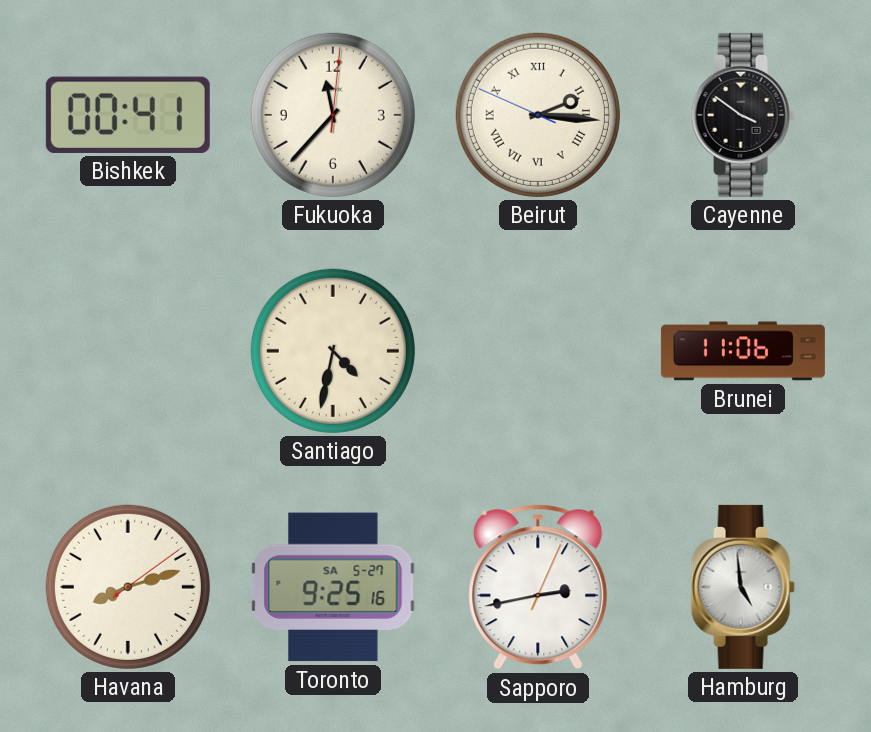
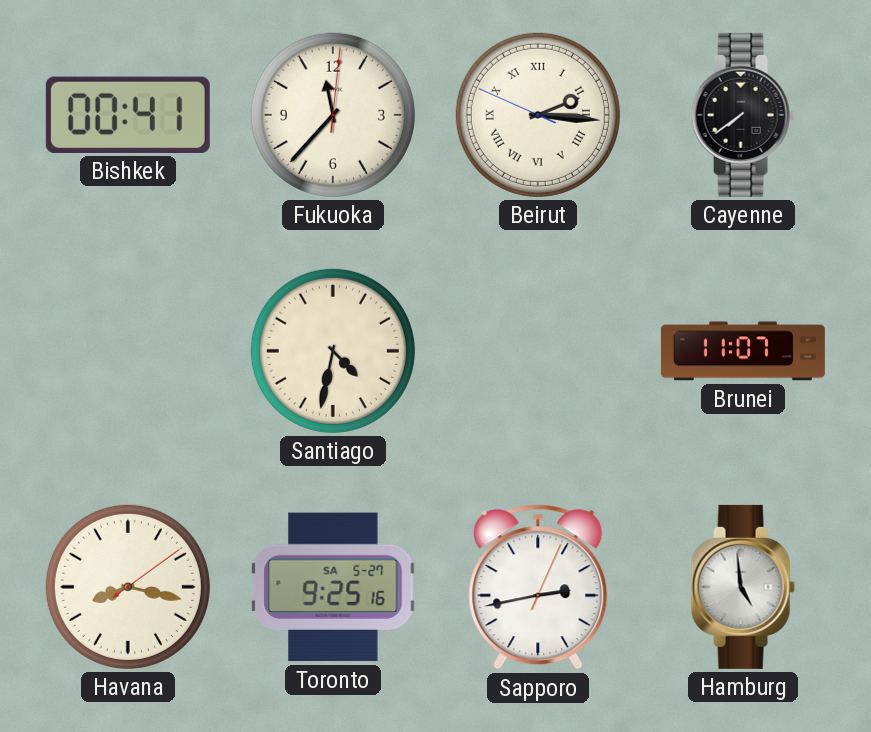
Cayenne: 3:51 -> 7:39 (743, 115)
Brunei: 11:06 -> 11:07 (743, 351)
Havana: 8:12 -> 8:17 (128, 587)
